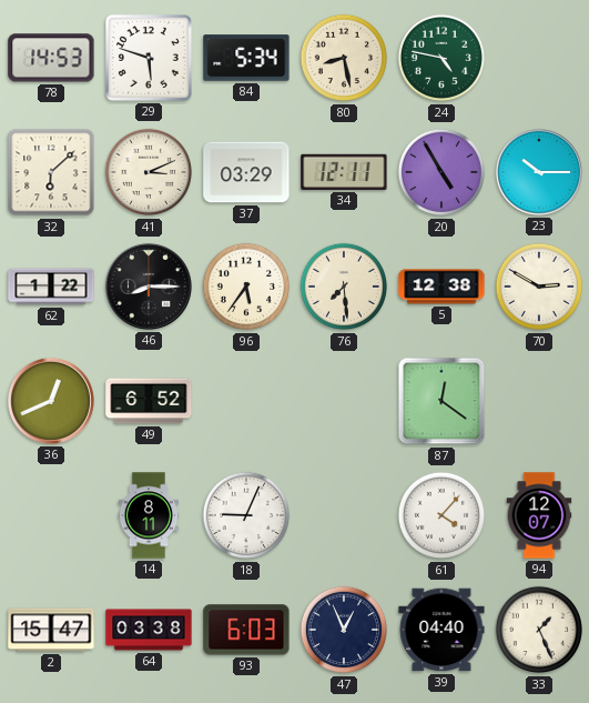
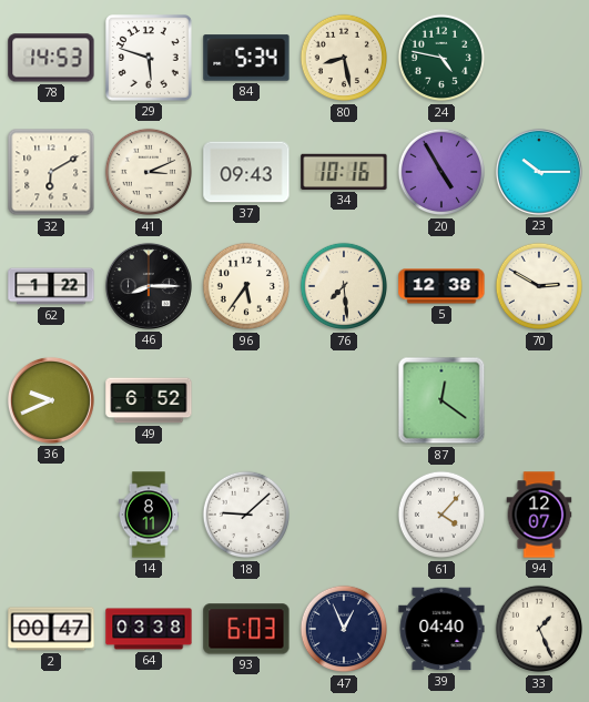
32: 6:08 -> 6:10 (51, 172)
37: 03:29 -> 09:43 (246, 172)
34: 12:11 -> 10:16 (344, 172)
36: 12:41 -> 9:41 (51, 400)
18: 9:04 -> 9:08 (246, 515)
2: 15:47 -> 00:47 (51, 629)
